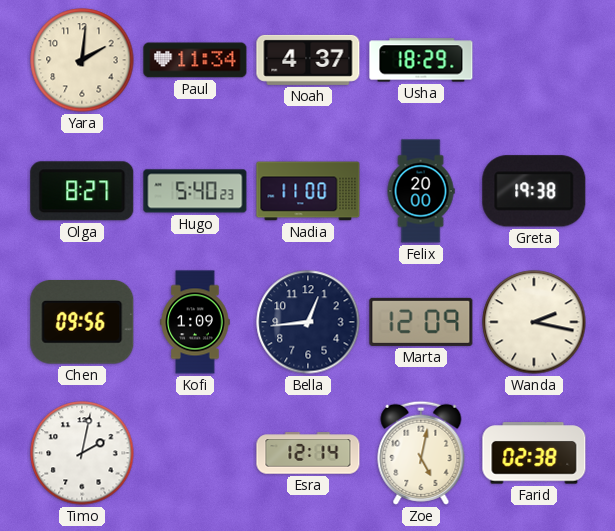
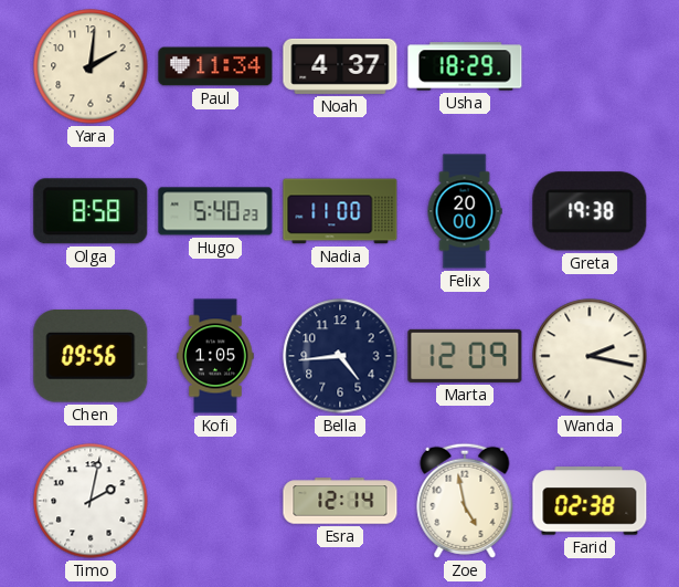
Olga: 8:27 -> 8:58 (91, 211)
Kofi: 1:09 -> 1:05 (215, 356)
Bella: 12:44 -> 4:44 (340, 356)
Zoe: 5:02 -> 4:58 (465, 501)
